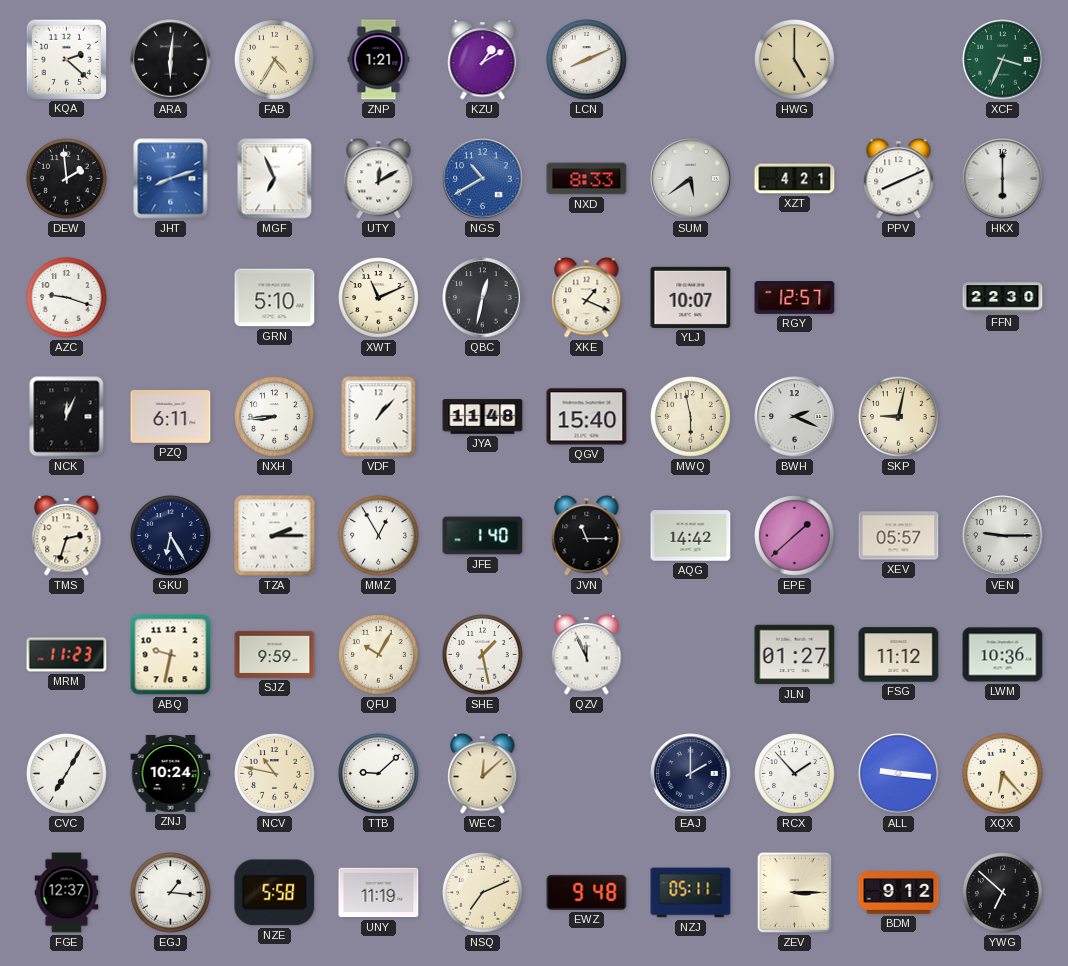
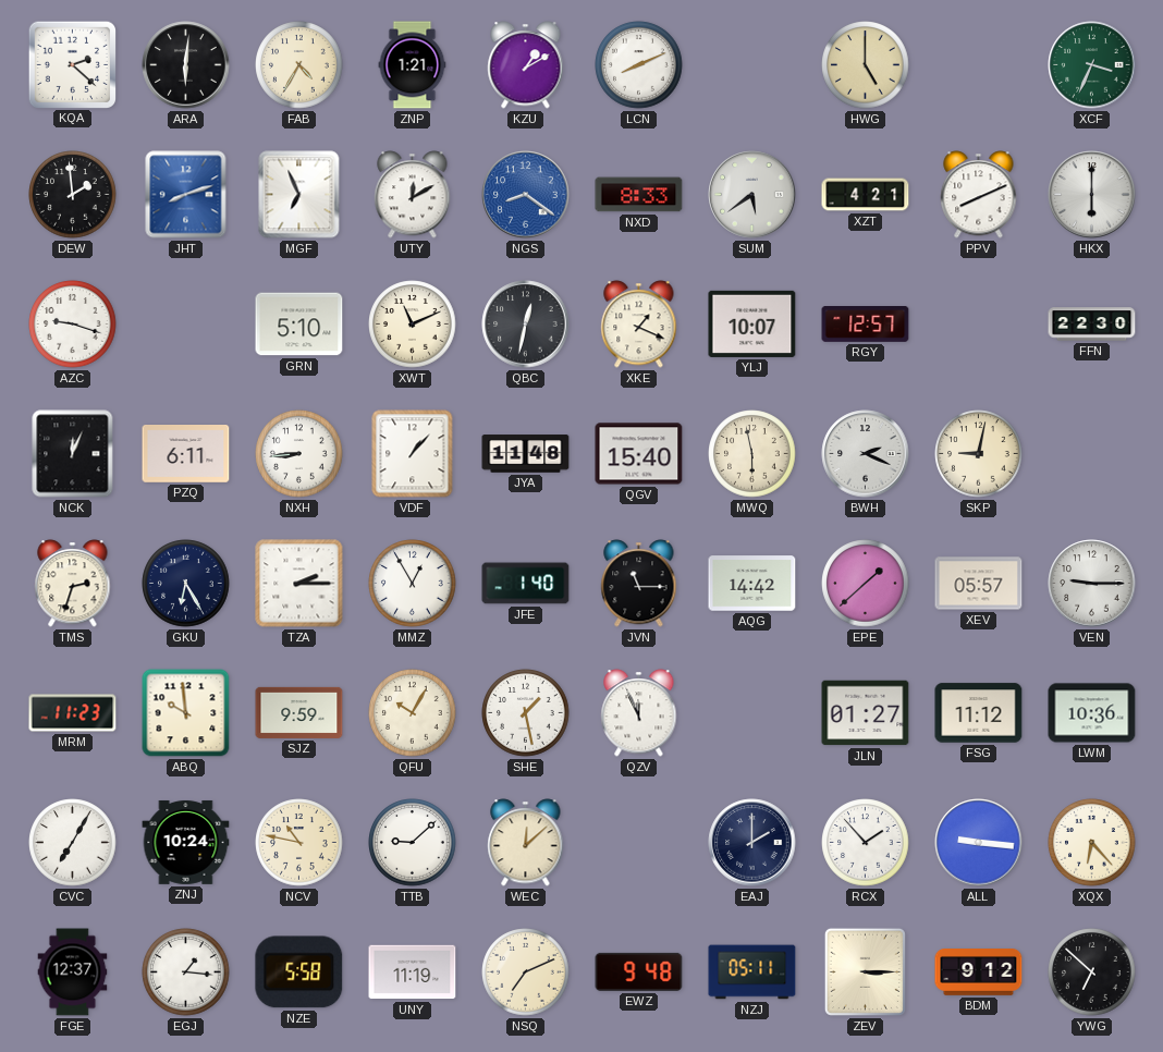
NGS: 10:40 -> 8:21 (526, 195)
ABQ: 9:32 -> 9:59 (186, 713)
